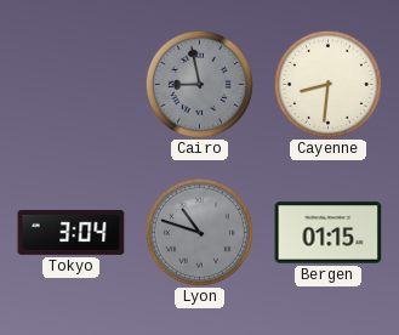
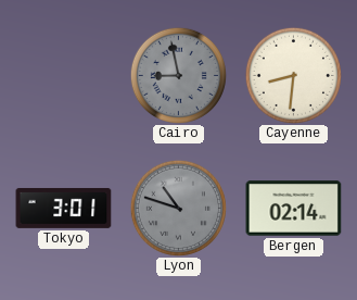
Tokyo: 3:04 -> 3:01 (64, 208)
Bergen: 01:15 -> 02:14 (294, 209)
